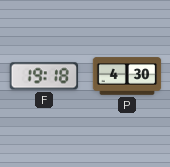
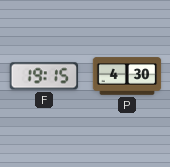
F: 19:18 -> 19:15 (44, 76)
